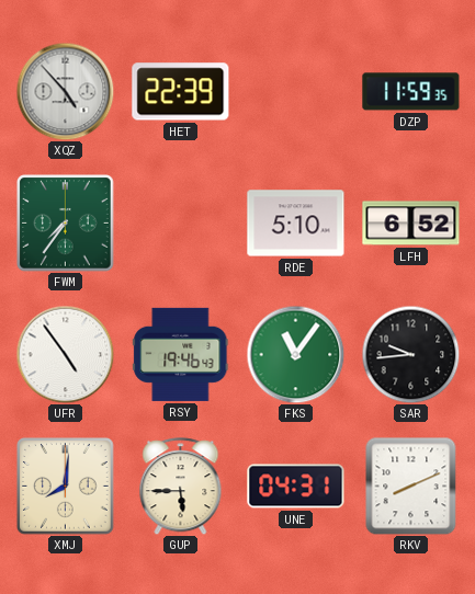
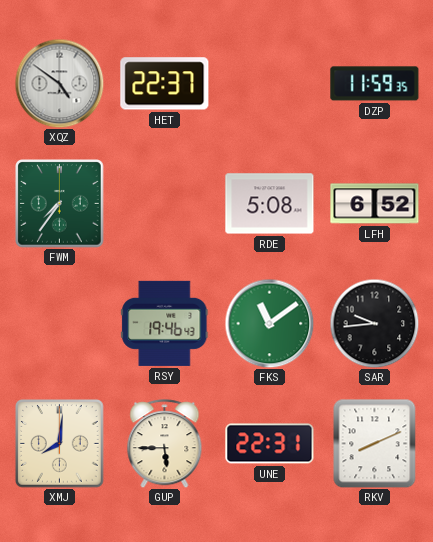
XQZ: 4:53 -> 4:51 (59, 83)
HET: 22:39 -> 22:37 (165, 84)
RDE: 5:10 -> 5:08 (270, 204)
UFR: 4:54 -> none (65, 354)
FKS: 11:06 -> 11:09 (269, 323)
UNE: 04:31 -> 22:31 (270, 444)
